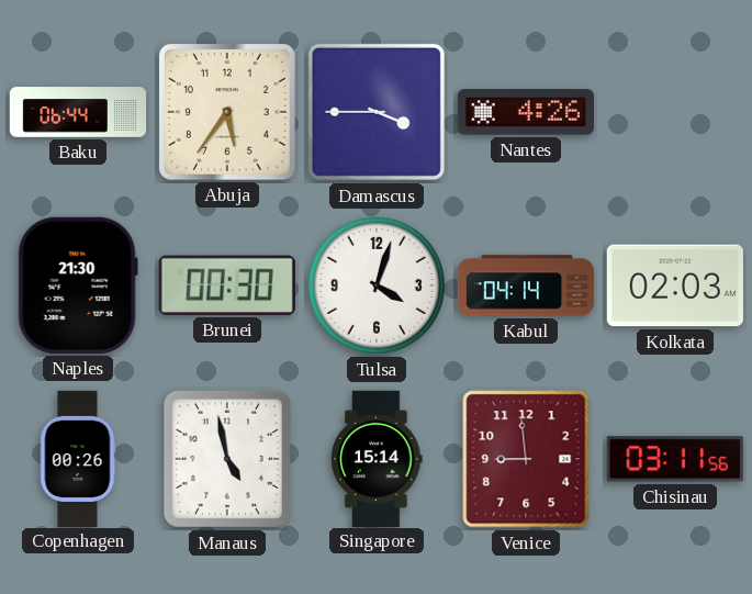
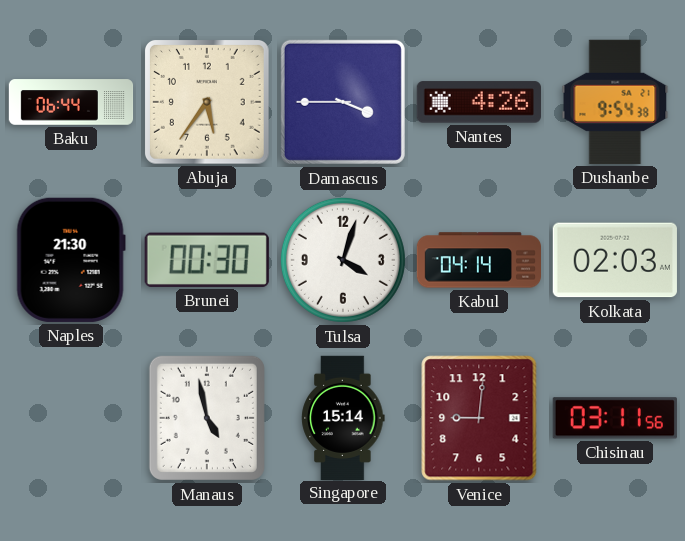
Dushanbe: none -> 9:54 (615, 102)
Copenhagen: 00:26 -> none (78, 458)
Venice: 8:59 -> 9:01 (479, 418)
